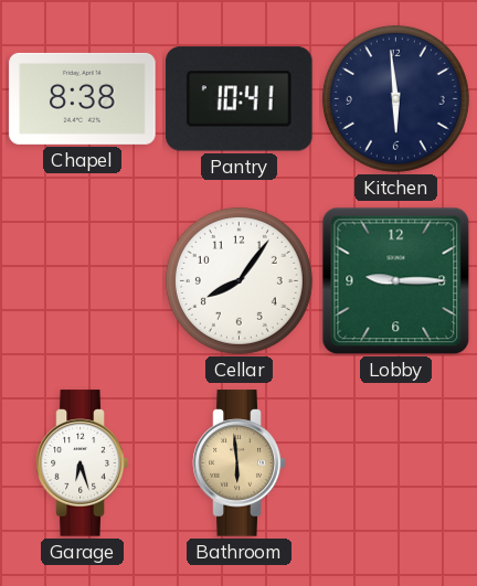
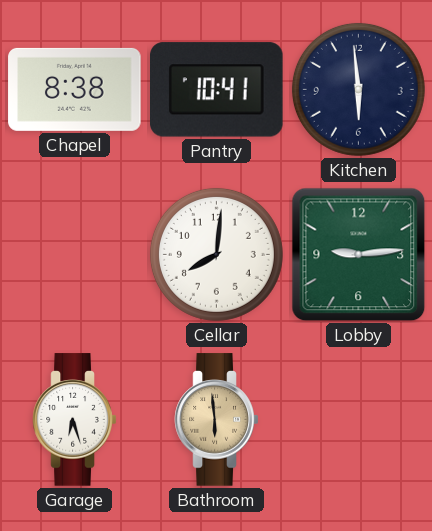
Cellar: 8:06 -> 8:01 (216, 254)
Lobby: 9:15 -> 9:14 (359, 255)
